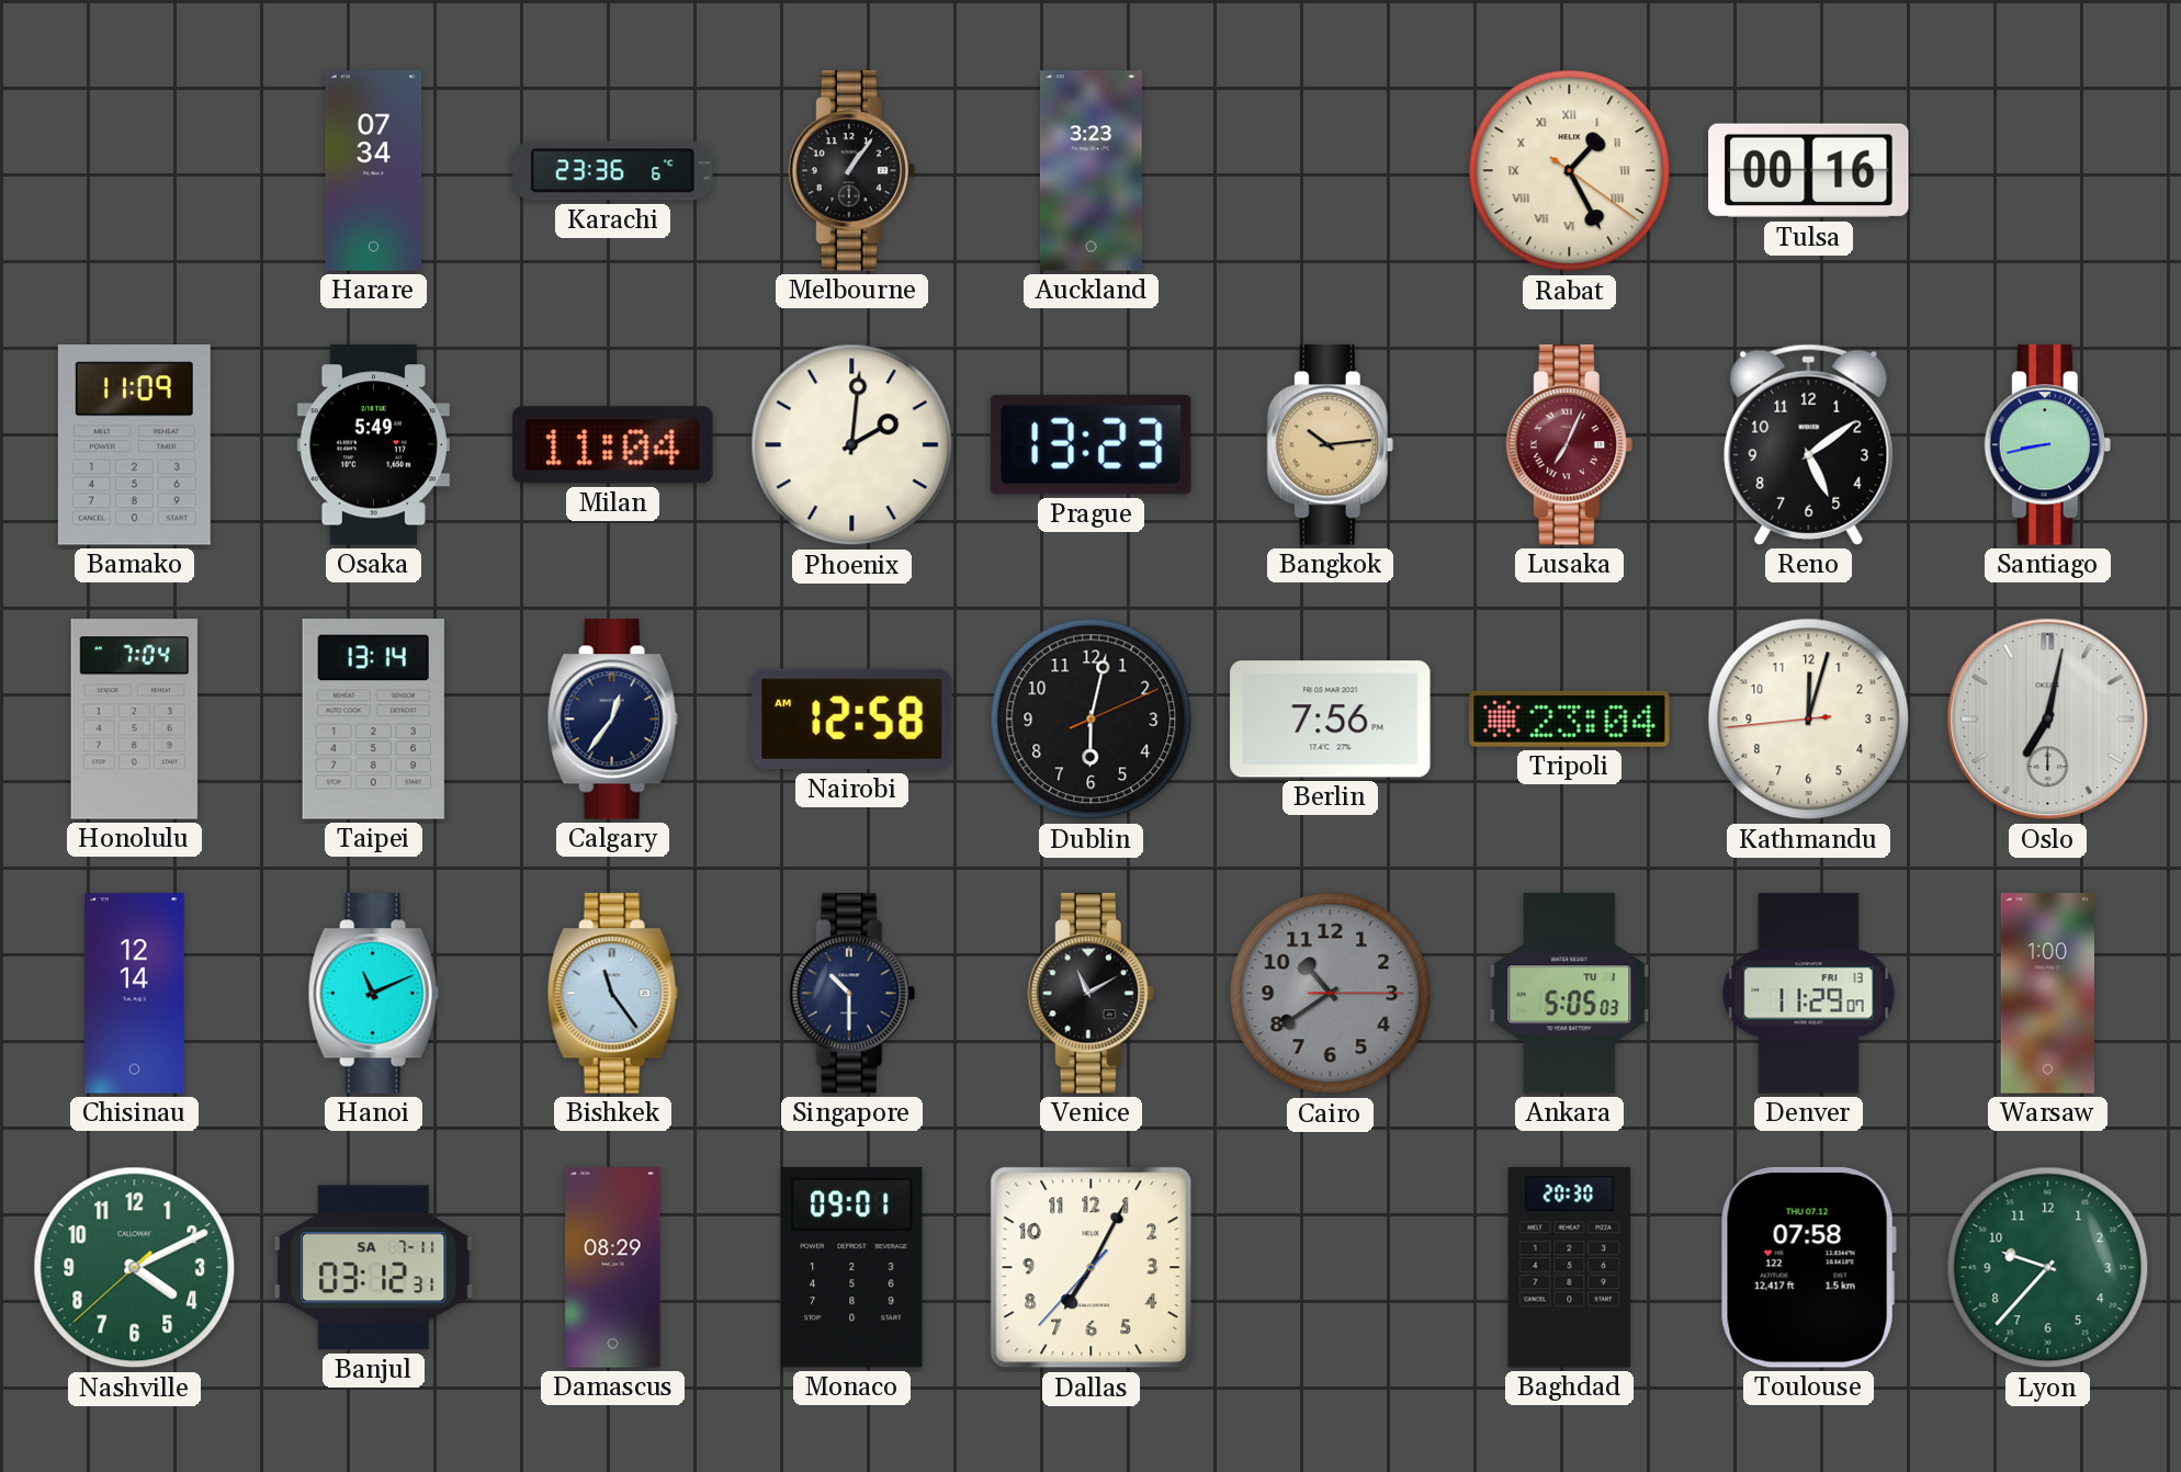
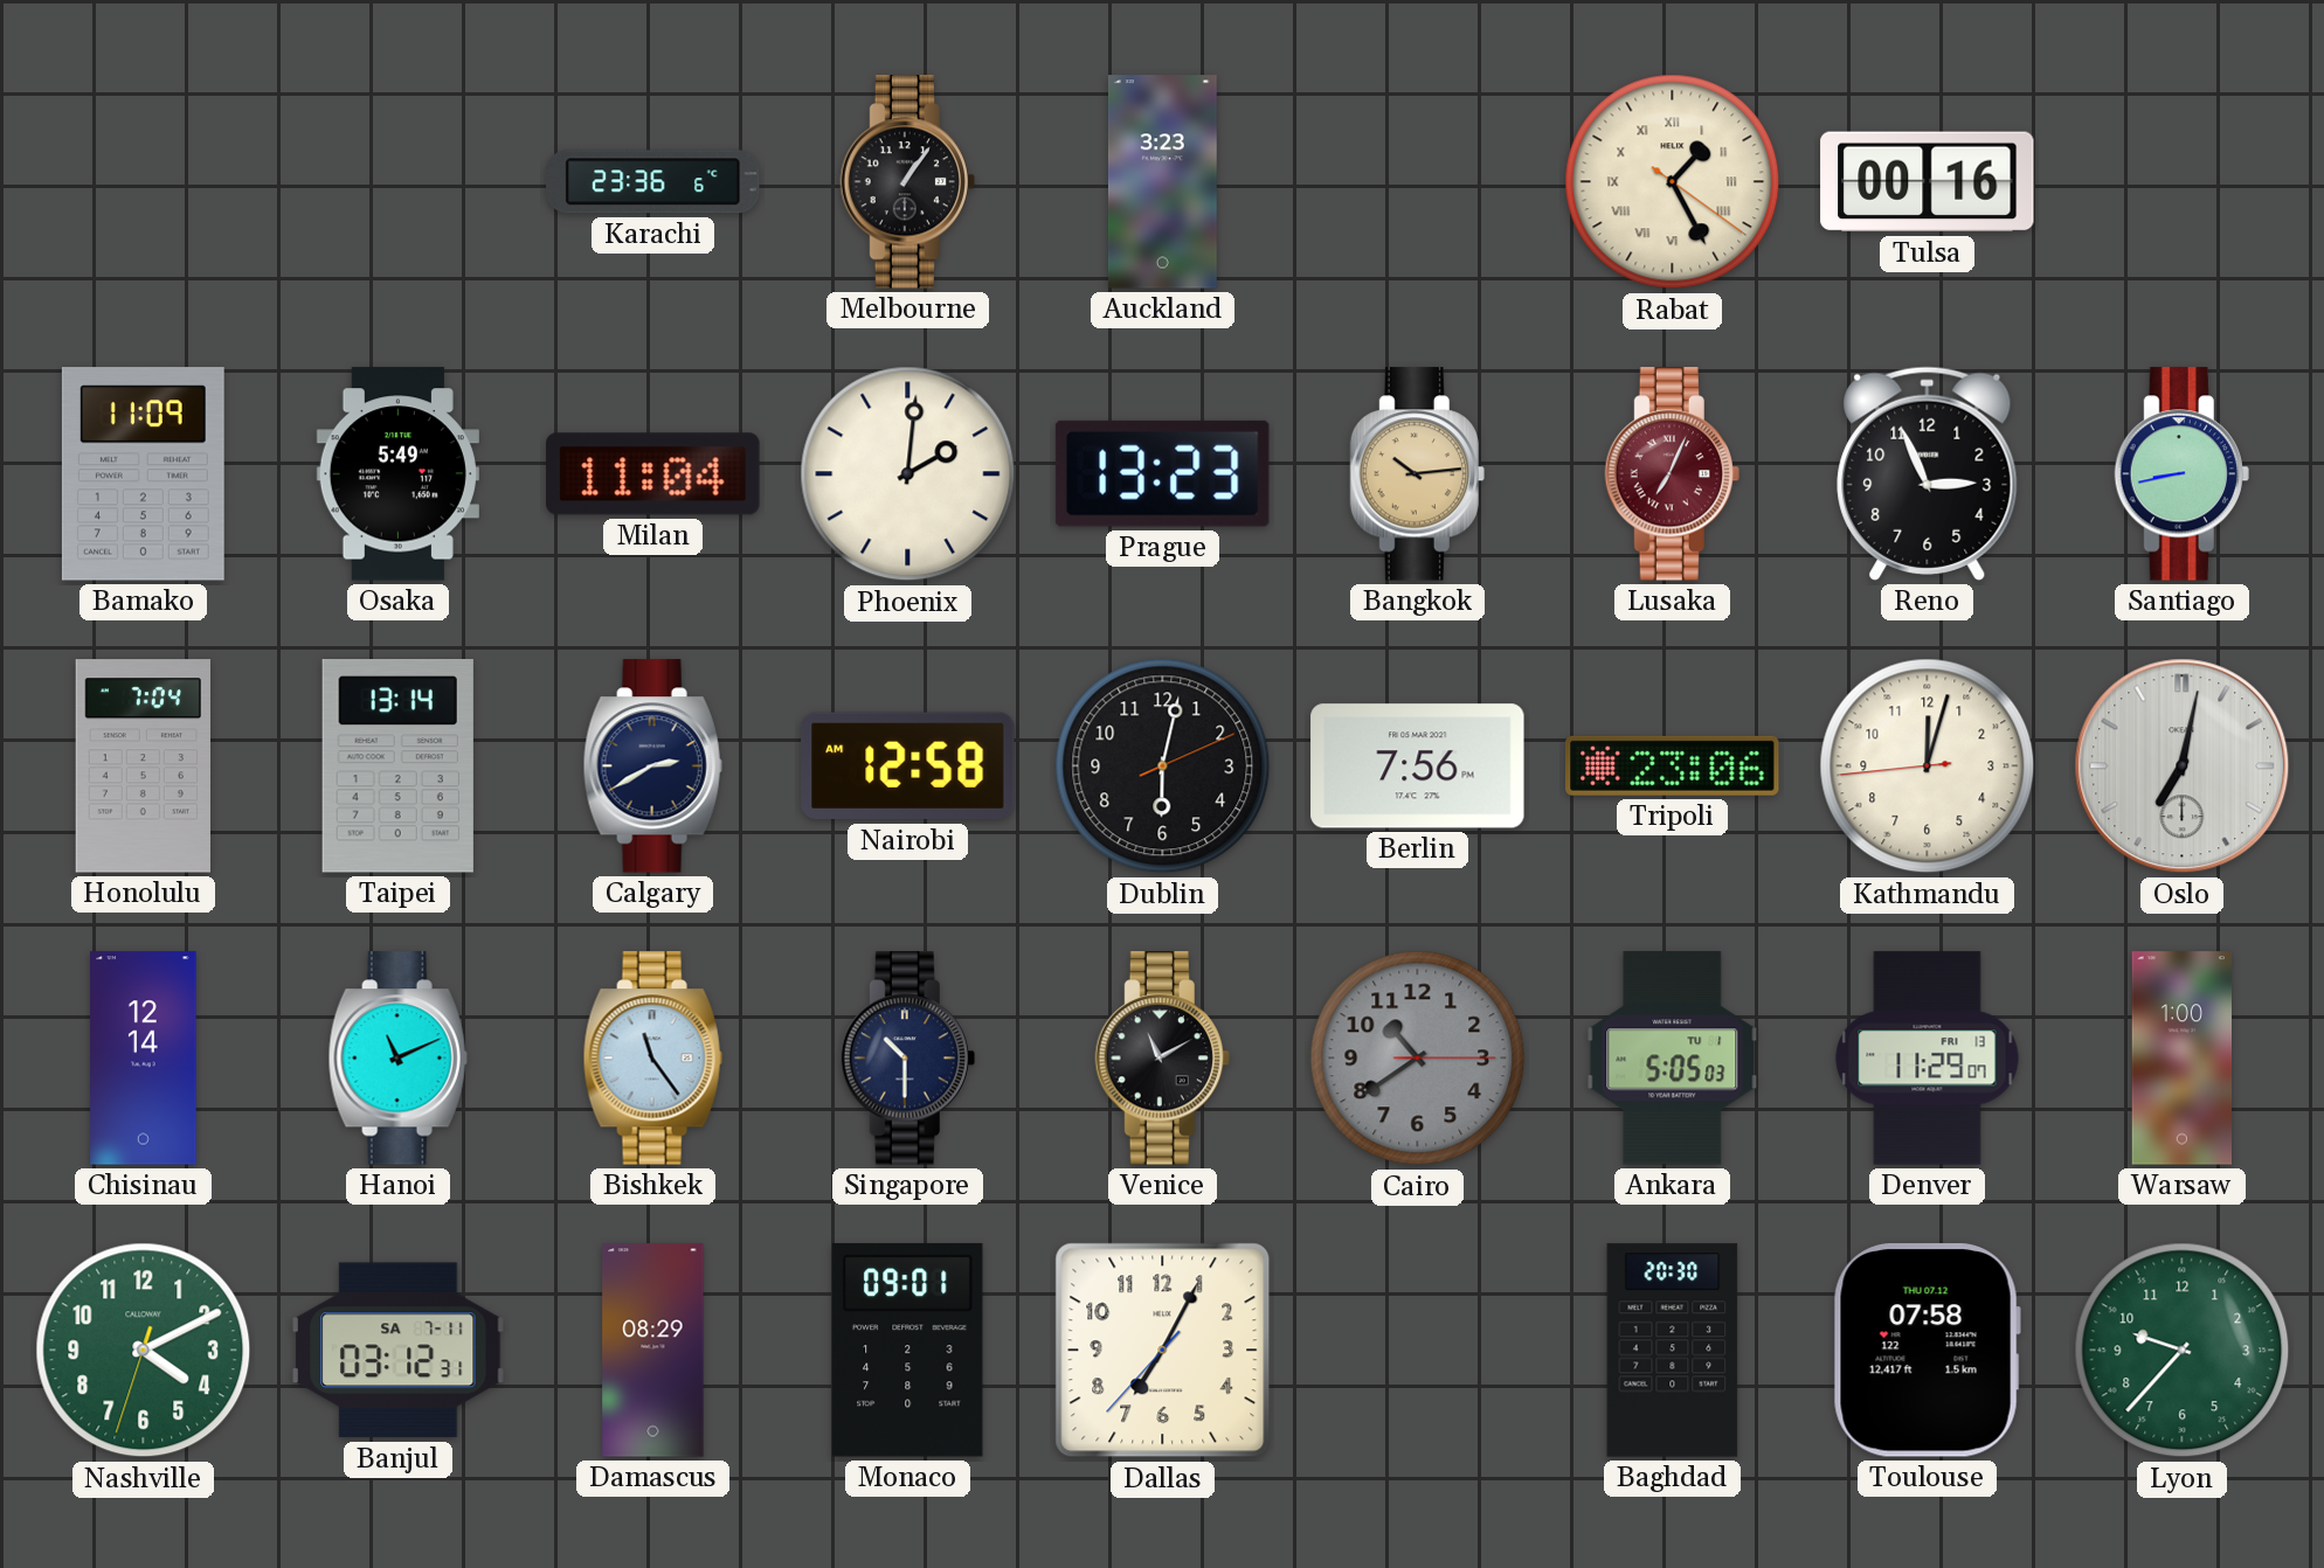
Harare: 07:34 -> none (374, 171)
Reno: 5:09 -> 2:56 (1928, 473)
Calgary: 12:36 -> 2:40 (652, 766)
Tripoli: 23:04 -> 23:06 (1673, 765)
Nashville: 4:10:38 -> 4:10:33 (144, 1351)
